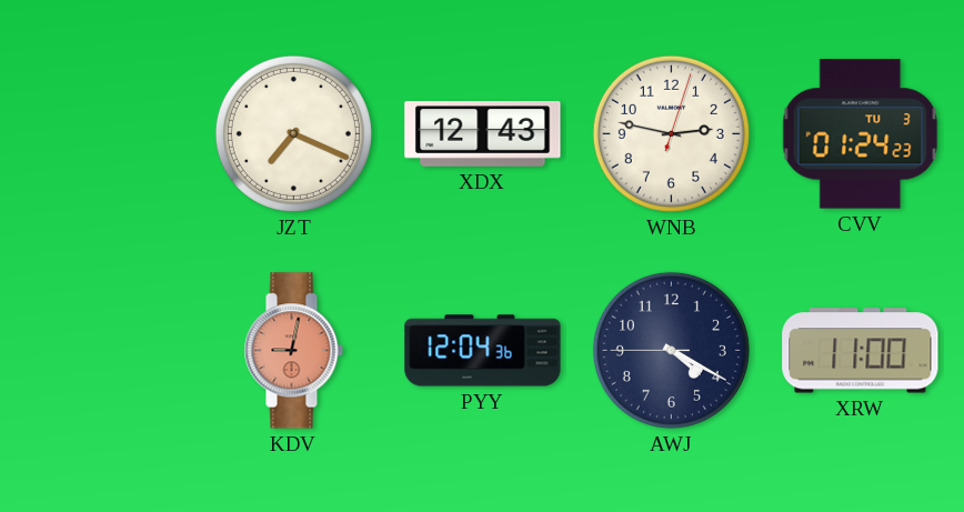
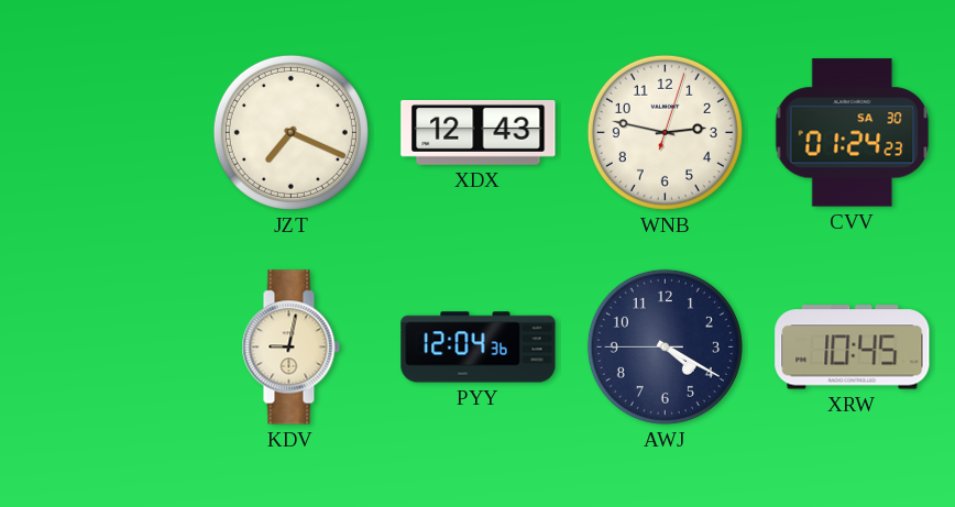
CVV date: TU 3 -> SA 30 (853, 133)
KDV dial: salmon -> cream (290, 348)
XRW: 11:00 -> 10:45 (853, 348)
